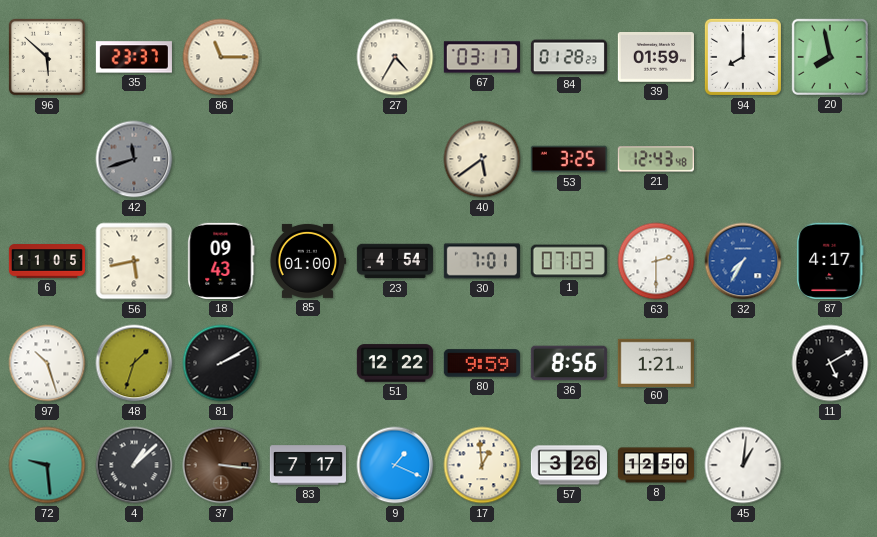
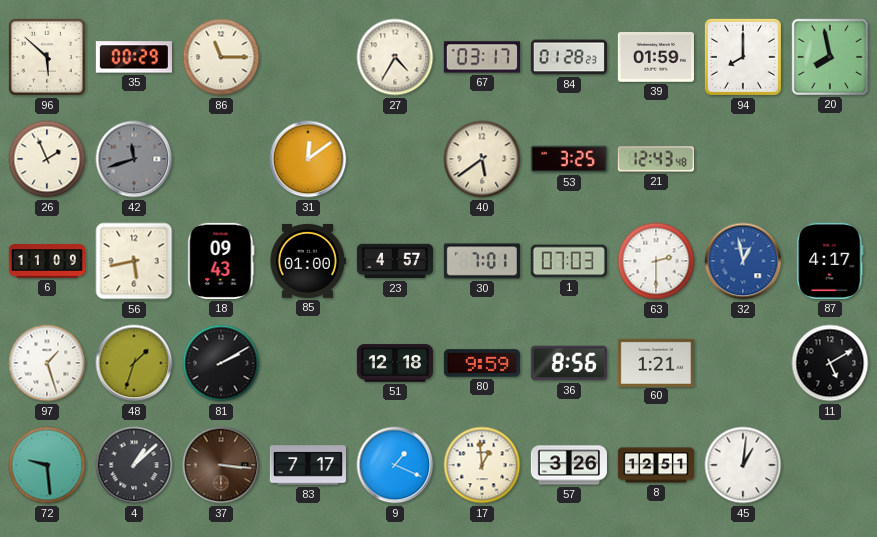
35: 23:37 -> 00:29 (134, 57)
26: none -> 1:56 (47, 159)
31: none -> 12:09 (308, 159)
6: 11:05 -> 11:09 (47, 261)
23: 4:54 -> 4:57 (395, 261)
32: 7:35 -> 12:58 (743, 261)
97: 10:27 -> 1:27 (47, 363)
51: 12:22 -> 12:18 (395, 363)
8: 12:50 -> 12:51 (655, 465)
